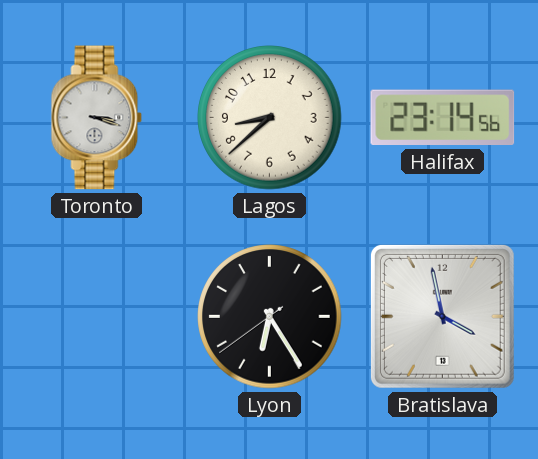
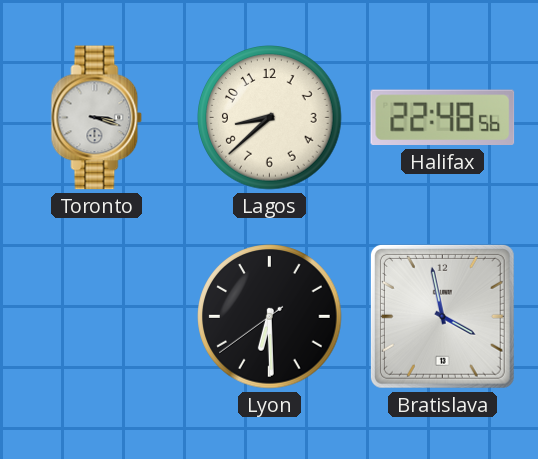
Halifax: 23:14 -> 22:48 (443, 118)
Lyon: 6:24 -> 6:29 (270, 317)
